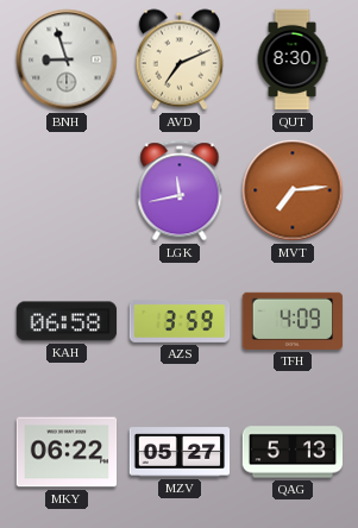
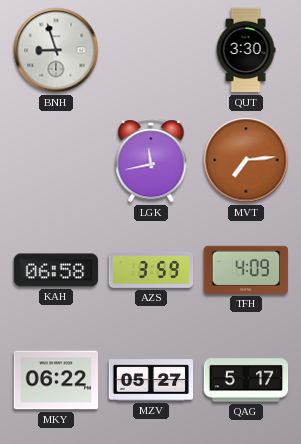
AVD: 7:11 -> none (178, 59)
QUT: 8:30 -> 3:30 (246, 50)
QAG: 5:13 -> 5:17 (246, 380)
